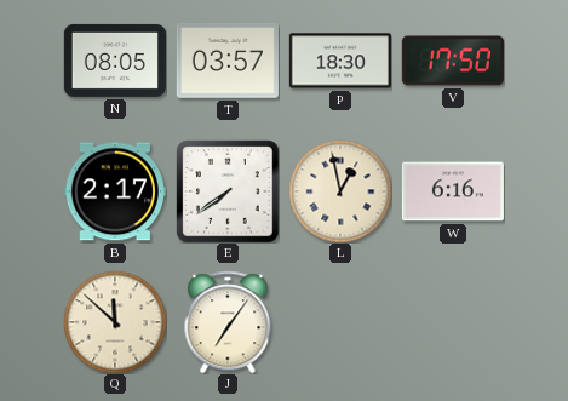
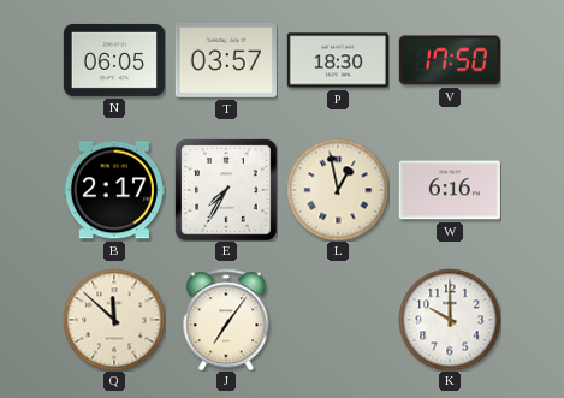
N: 08:05 -> 06:05 (114, 60)
E: 7:39 -> 7:35 (226, 190)
K: none -> 10:00 (450, 320)
